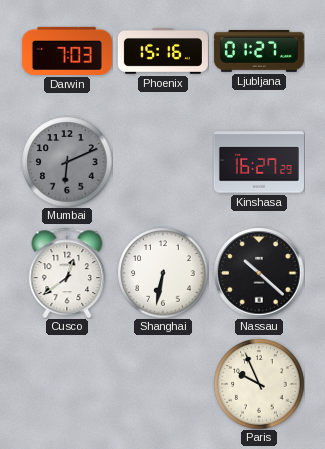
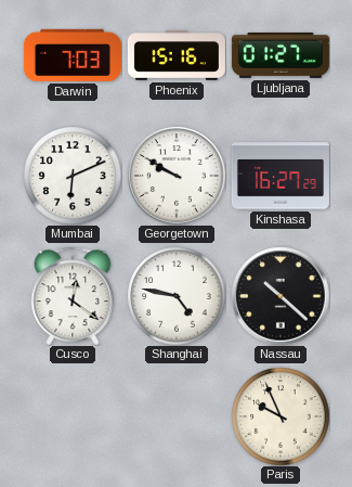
Mumbai dial: grey -> white (73, 176)
Georgetown: none -> 9:50 (177, 176)
Cusco: 12:39 -> 12:21 (73, 295)
Shanghai: 6:32 -> 4:47 (177, 296)
